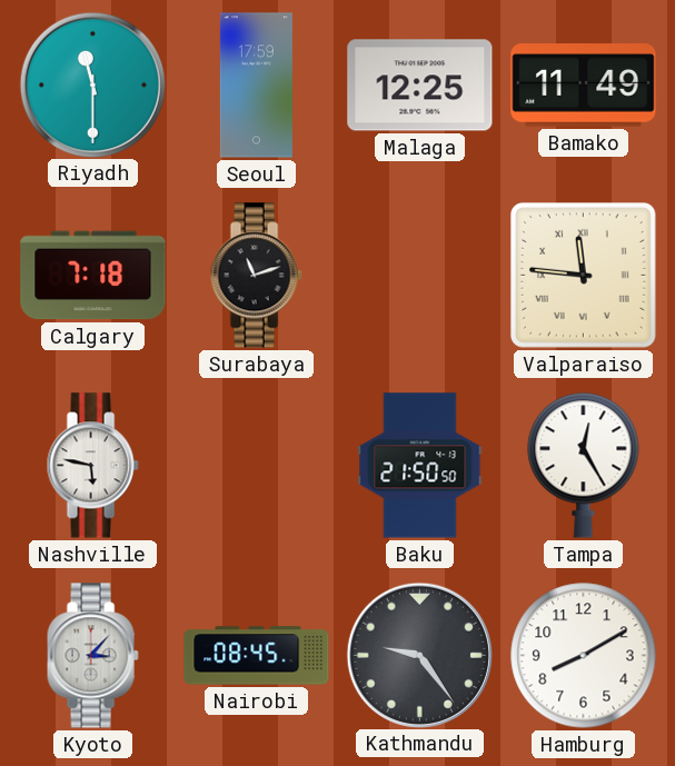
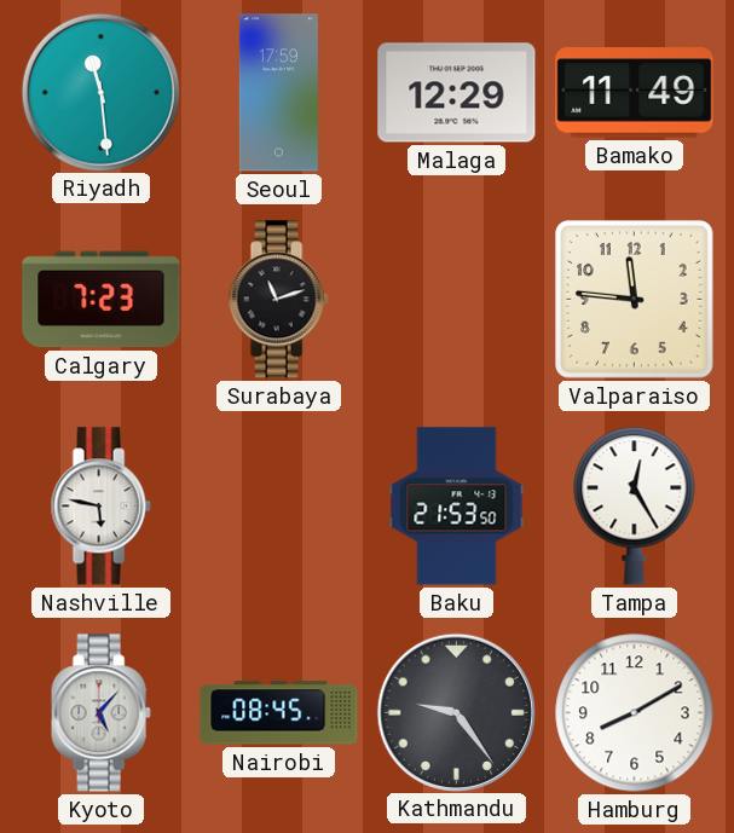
Riyadh: 11:30 -> 11:29 (100, 92)
Malaga: 12:25 -> 12:29 (457, 93)
Calgary: 7:18 -> 7:23 (102, 300)
Valparaiso numerals: Roman -> Arabic (635, 300)
Baku: 21:50 -> 21:53 (457, 507)
Kyoto: 3:07 -> 5:07 (100, 713)
